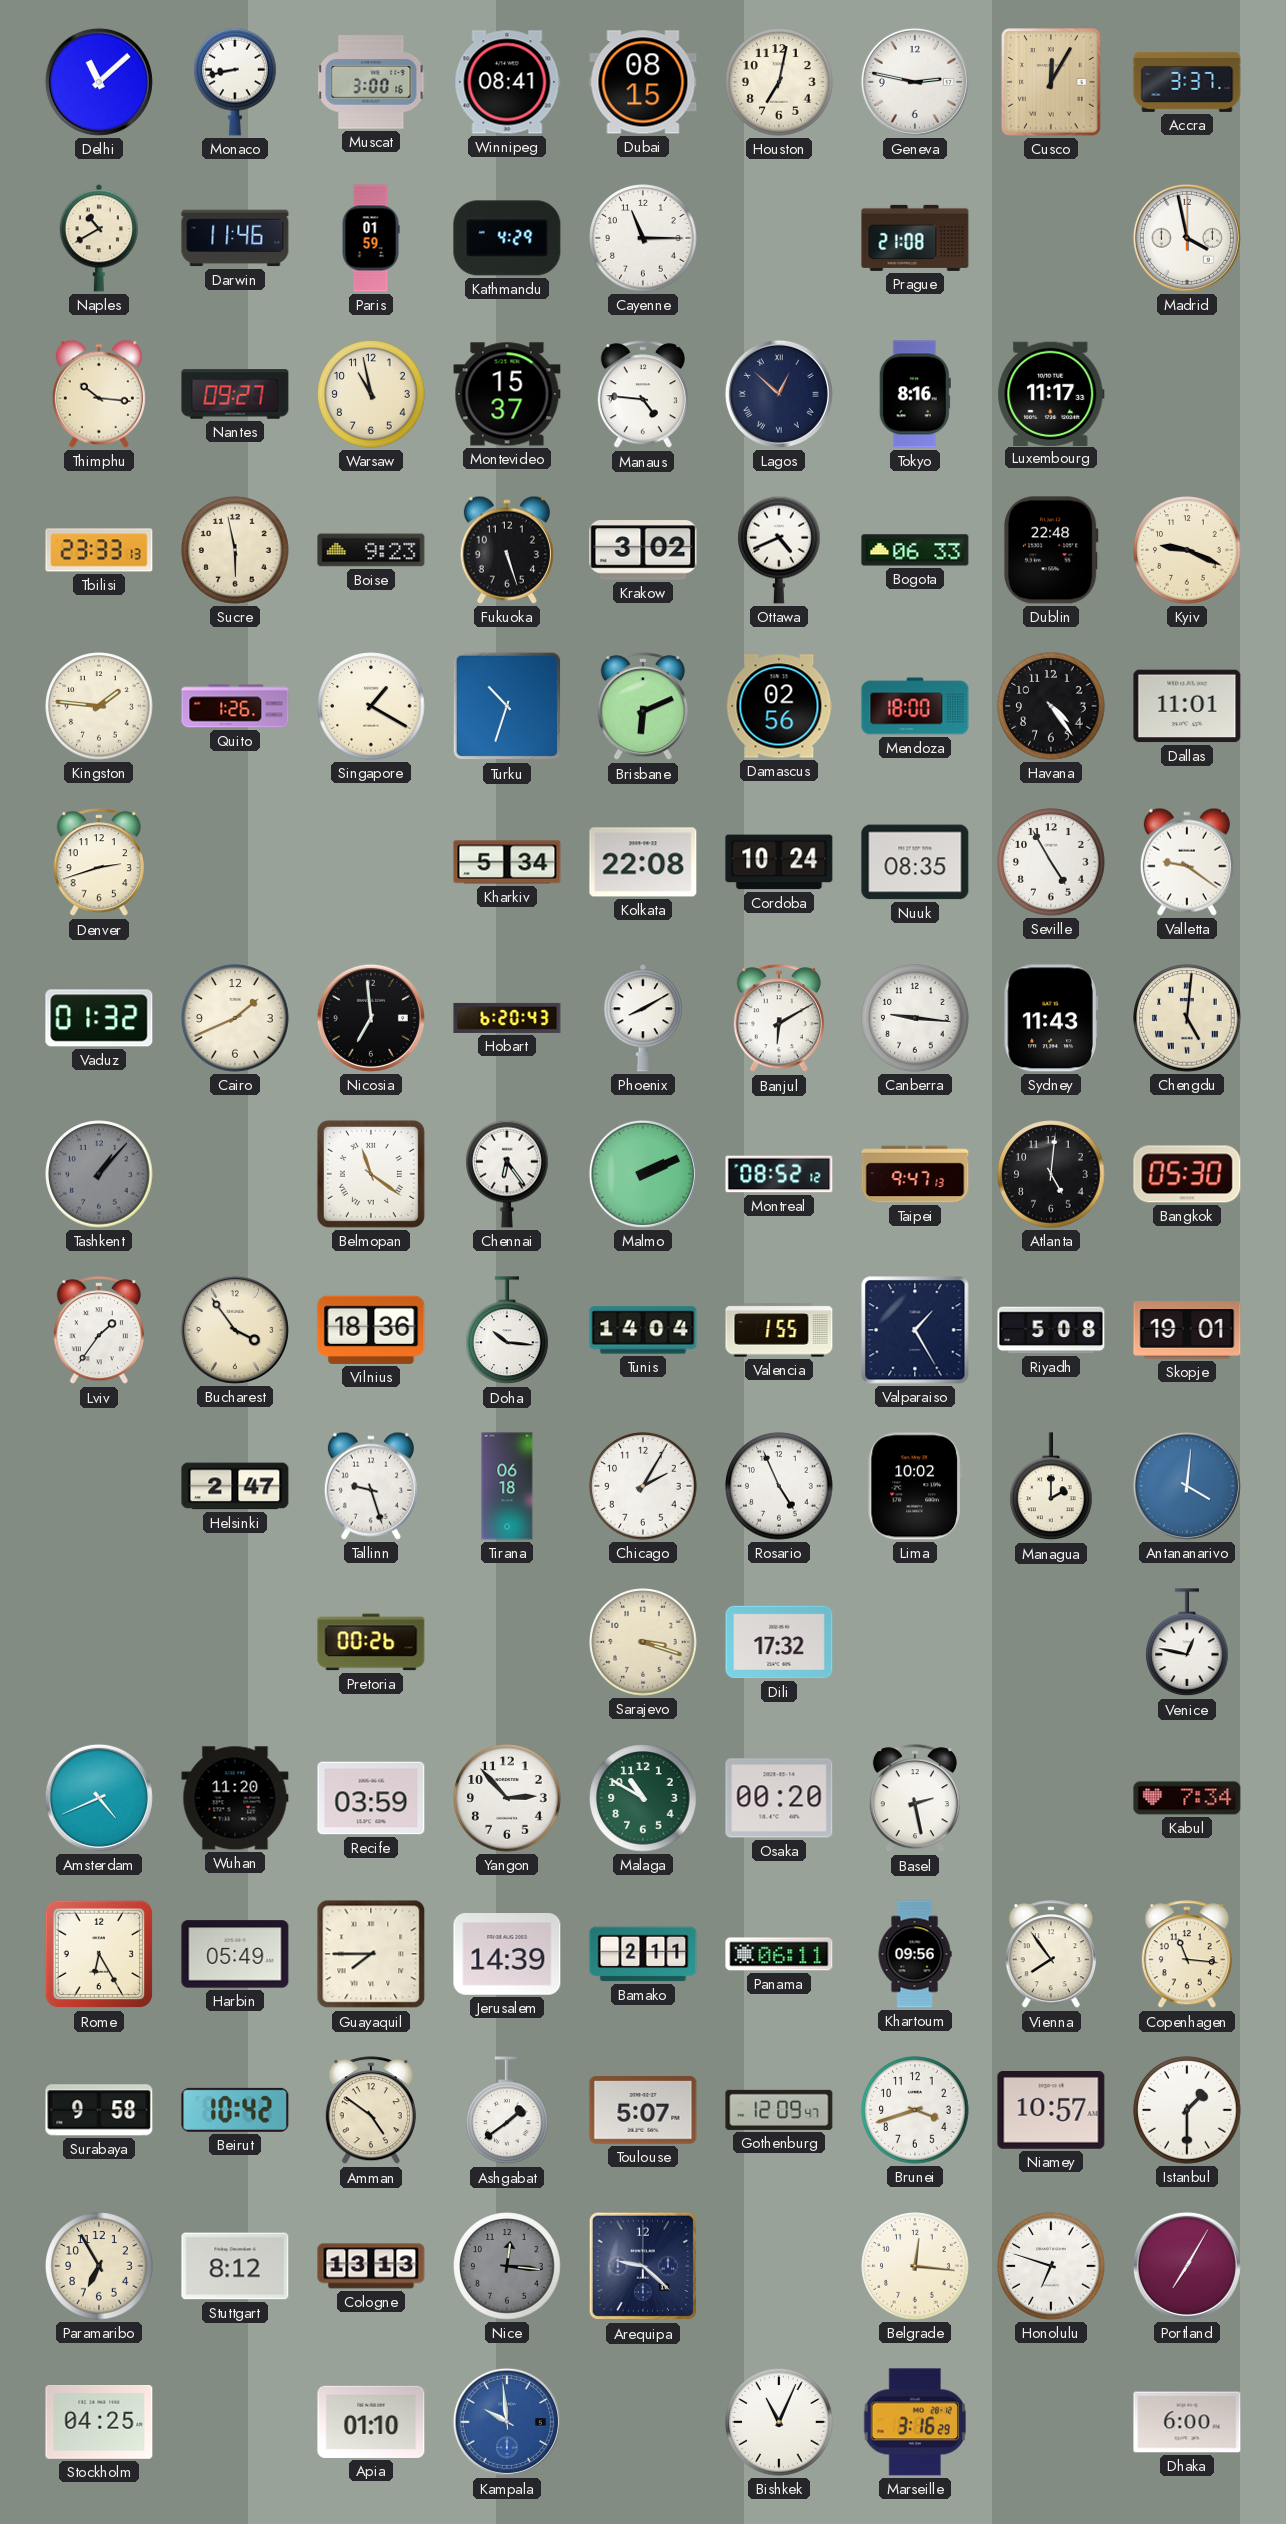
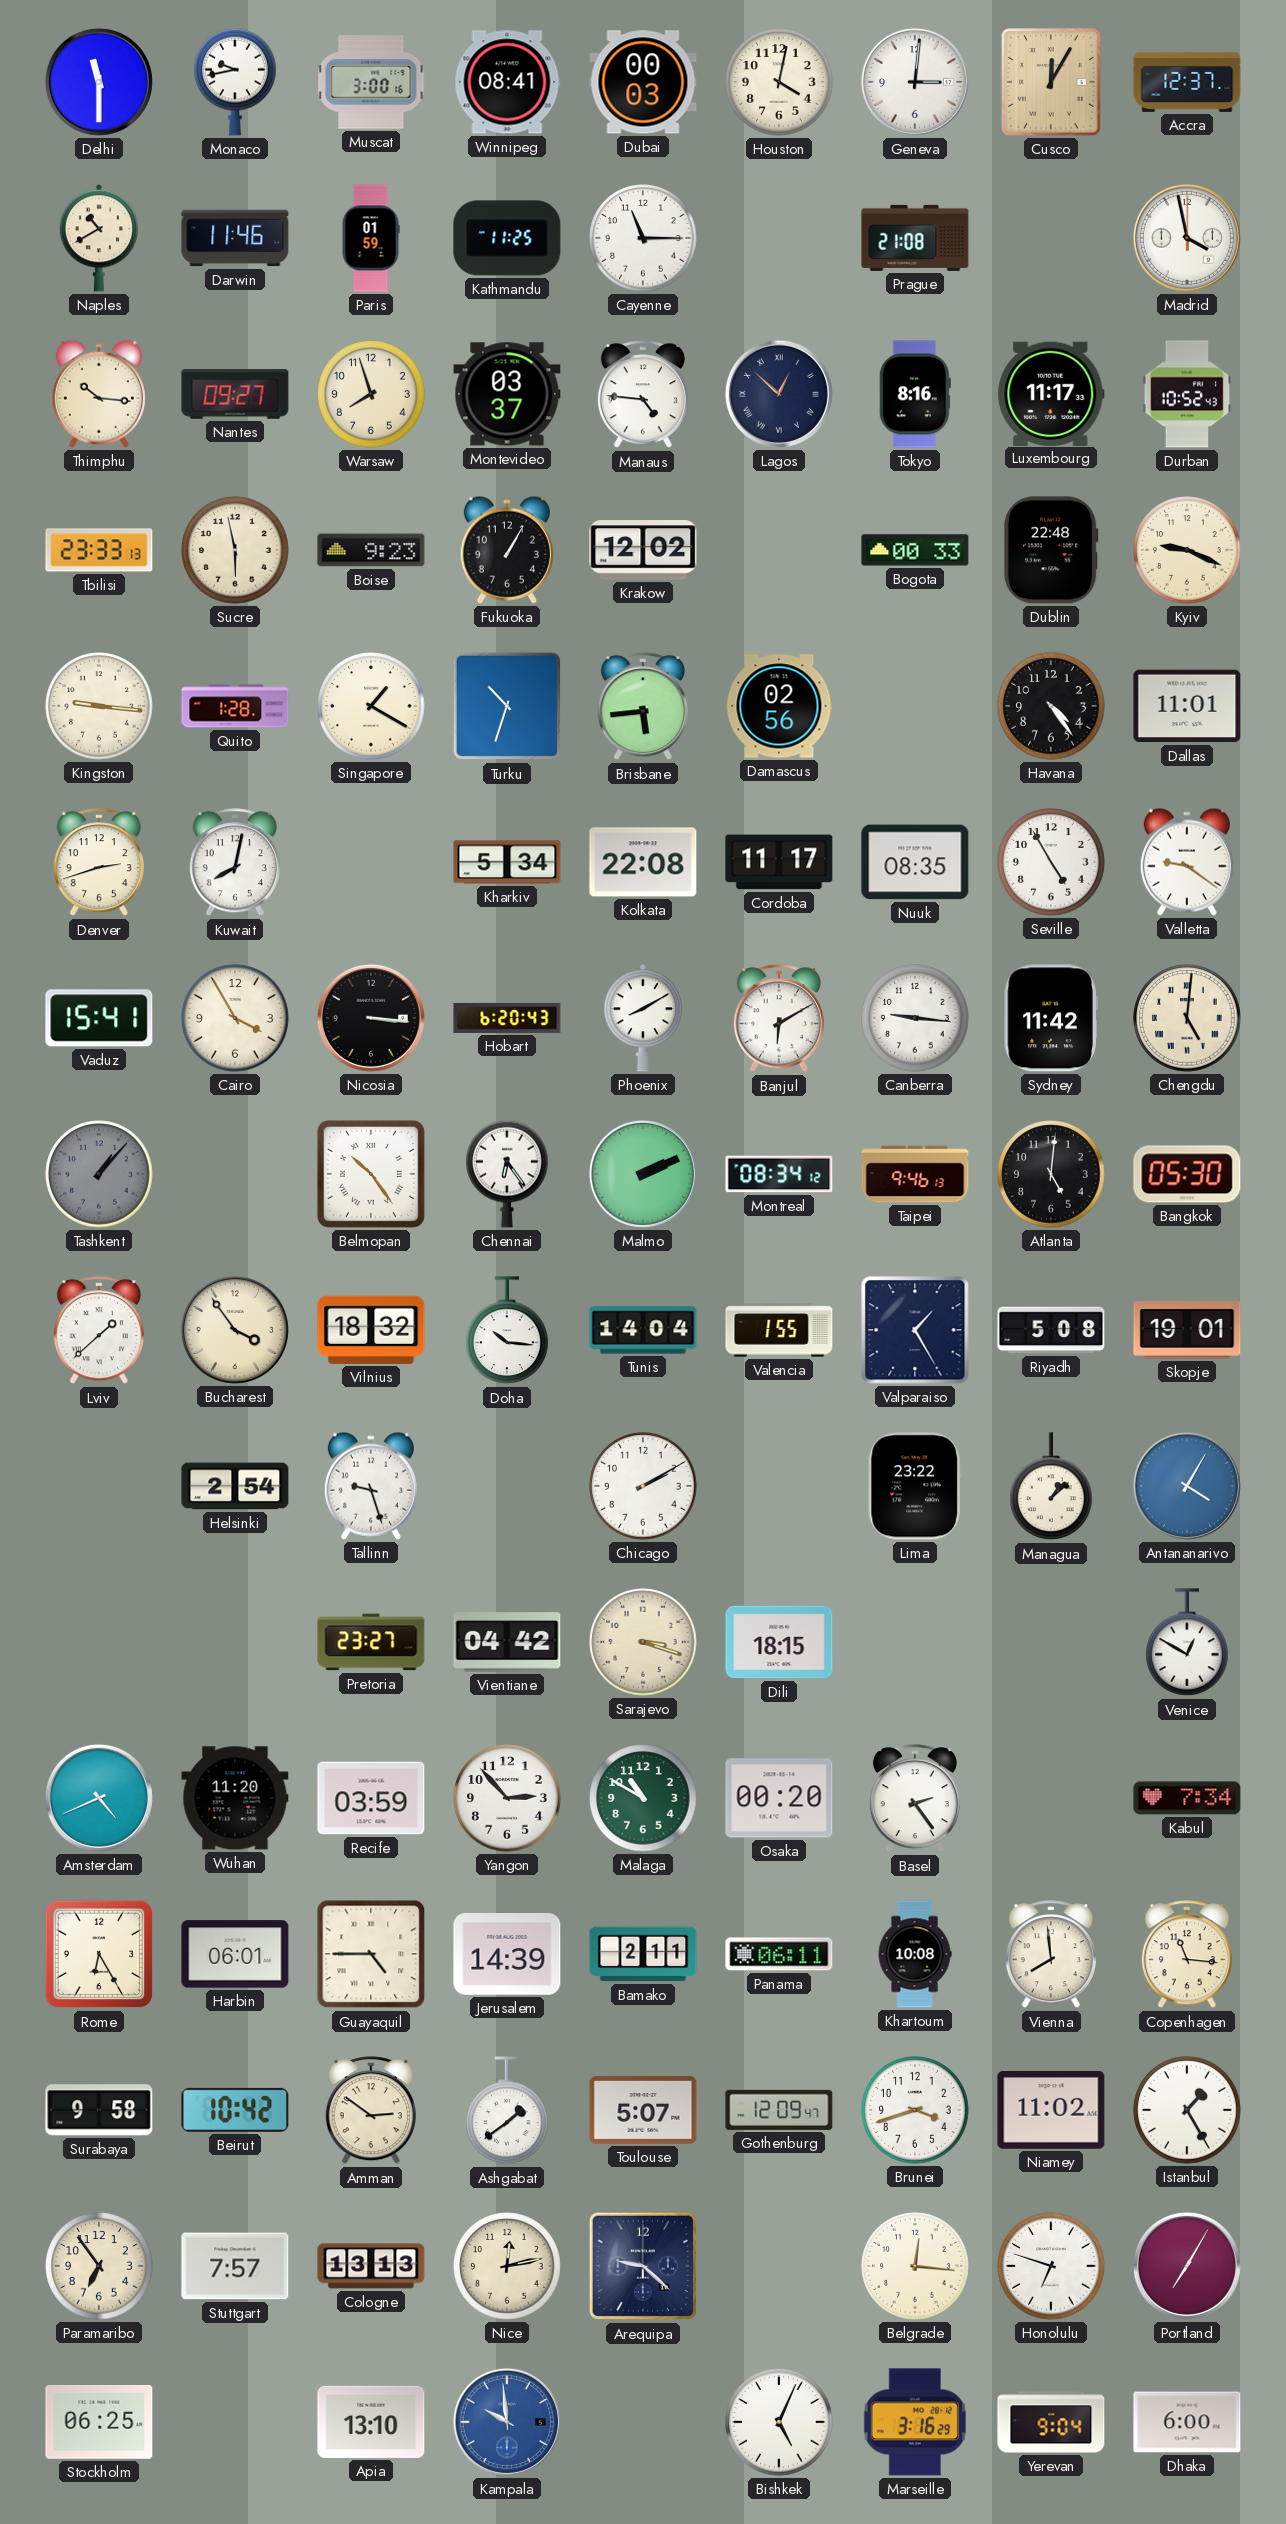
Delhi: 11:08 -> 11:30 (99, 82)
Monaco: 8:43 -> 9:43 (235, 82)
Dubai: 08:15 -> 00:03 (643, 82)
Houston: 7:02 -> 4:02 (779, 82)
Geneva: 2:47 -> 3:01 (915, 82)
Accra: 3:37 -> 12:37 (1187, 82)
Kathmandu: 4:29 -> 11:25 (507, 238)
Warsaw: 10:58 -> 7:57 (371, 394)
Montevideo: 15:37 -> 03:37 (507, 394)
Durban: none -> 10:52 (1187, 394)
Fukuoka: 5:27 -> 1:05 (507, 550)
Krakow: 3:02 -> 12:02 (643, 550)
Ottawa: 4:41 -> none (779, 550)
Bogota: 06:33 -> 00:33 (915, 550)
Kingston: 1:46 -> 9:16 (99, 706)
Quito: 1:26 -> 1:28 (235, 706)
Brisbane: 6:11 -> 5:44 (643, 707)
Mendoza: 18:00 -> none (915, 706)
Kuwait: none -> 8:02 (235, 863)
Cordoba: 10:24 -> 11:17 (779, 862)
Vaduz: 01:32 -> 15:41 (99, 1018)
Cairo: 1:41 -> 3:55 (235, 1018)
Nicosia: 6:59 -> 3:16 (371, 1018)
Sydney: 11:43 -> 11:42 (1051, 1018)
Belmopan: 11:21 -> 10:24 (371, 1174)
Montreal: 08:52 -> 08:34 (779, 1174)
Taipei: 9:47 -> 9:46 (915, 1174)
Lviv: 1:36 -> 1:38 (99, 1331)
Vilnius: 18:36 -> 18:32 (371, 1330)
Helsinki: 2:47 -> 2:54 (235, 1486)
Tirana: 06:18 -> none (507, 1486)
Chicago: 2:05 -> 2:10 (643, 1486)
Rosario: 4:56 -> none (779, 1486)
Lima: 10:02 -> 23:22 (915, 1486)
Managua: 2:00 -> 1:08 (1051, 1487)
Antananarivo: 4:01 -> 4:05 (1187, 1486)
Pretoria: 00:26 -> 23:27 (371, 1642)
Vientiane: none -> 04:42 (507, 1642)
Dili: 17:32 -> 18:15 (779, 1642)
Venice: 12:47 -> 12:50 (1187, 1643)
Basel: 2:28 -> 2:24 (915, 1799)
Harbin: 05:49 -> 06:01 (235, 1954)
Guayaquil: 7:45 -> 4:45 (371, 1954)
Khartoum: 09:56 -> 10:08 (915, 1954)
Vienna: 7:54 -> 7:59 (1051, 1955)
Amman: 4:51 -> 2:51 (371, 2111)
Niamey: 10:57 -> 11:02 (1051, 2111)
Istanbul: 1:30 -> 1:25 (1187, 2110)
Paramaribo: 6:55 -> 6:54 (99, 2266)
Stuttgart: 8:12 -> 7:57 (235, 2266)
Nice: 12:16 -> 12:13 (507, 2266)
Nice dial: grey -> cream (507, 2266)
Stockholm: 04:25 -> 06:25 (99, 2423)
Apia: 01:10 -> 13:10 (371, 2422)
Bishkek: 11:04 -> 5:04 (779, 2422)
Yerevan: none -> 9:04 (1051, 2422)
